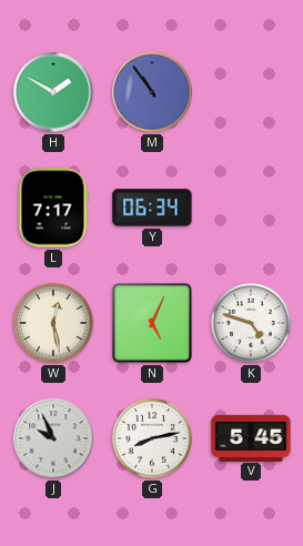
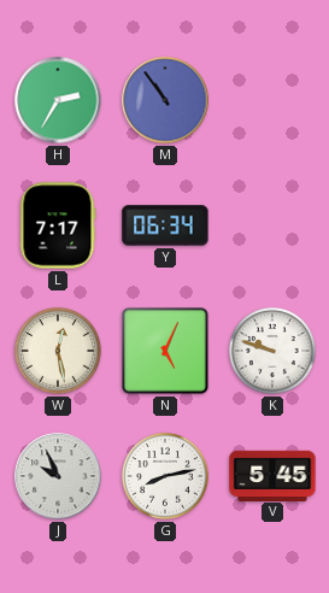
H: 1:50 -> 2:35 (58, 100)
K: 4:48 -> 9:48 (274, 352)
